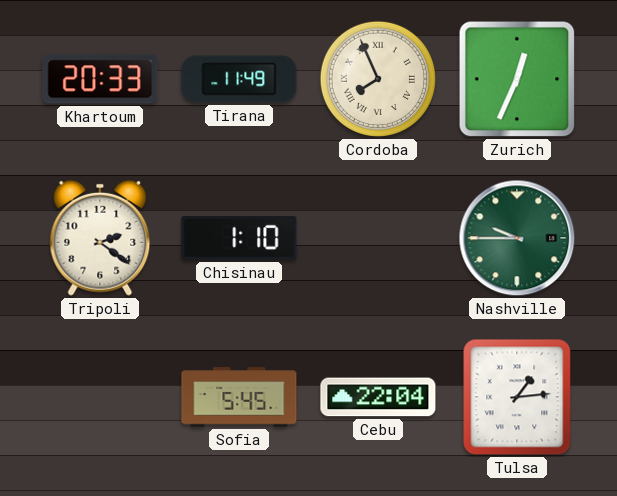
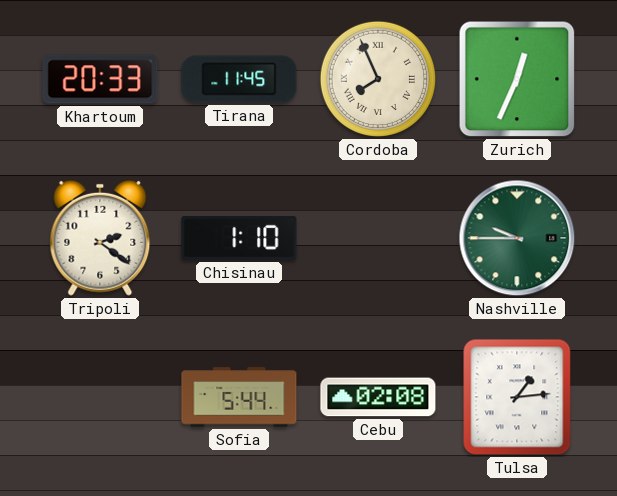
Tirana: 11:49 -> 11:45 (239, 79)
Sofia: 5:45 -> 5:44 (239, 397)
Cebu: 22:04 -> 02:08 (378, 397)
